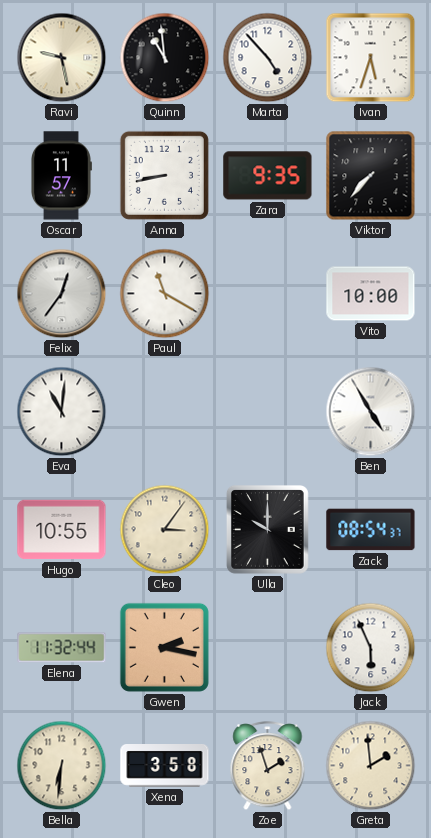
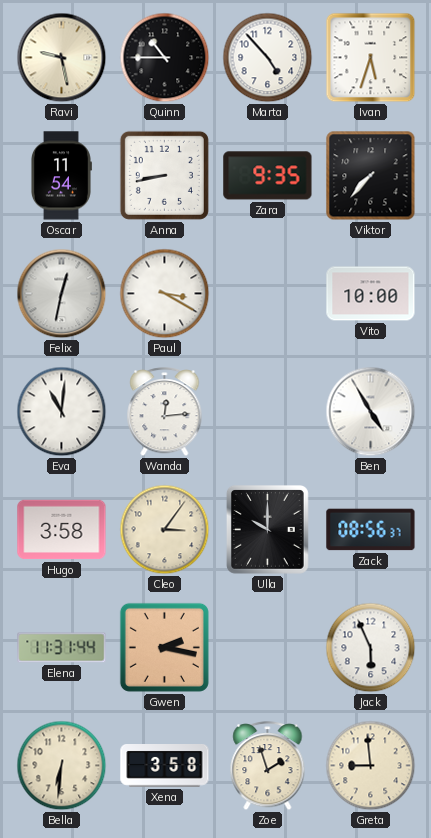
Quinn: 10:59 -> 10:45 (165, 58)
Oscar: 11:57 -> 11:54 (61, 176)
Felix: 12:36 -> 12:32 (62, 294)
Paul: 11:20 -> 3:20 (165, 294)
Wanda: none -> 12:14 (165, 412)
Hugo: 10:55 -> 3:58 (62, 530)
Zack: 08:54 -> 08:56 (371, 530)
Elena: 11:32 -> 11:31 (62, 648)
Greta: 1:59 -> 8:59 (371, 766)
